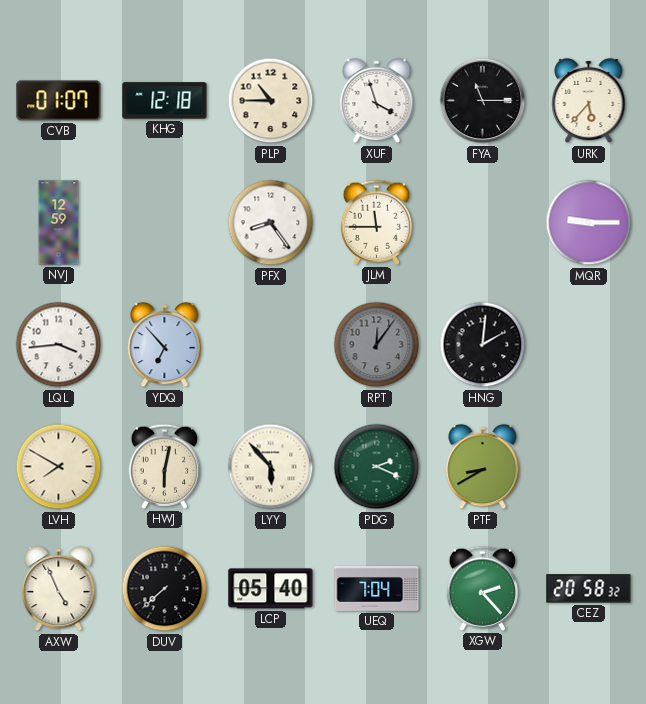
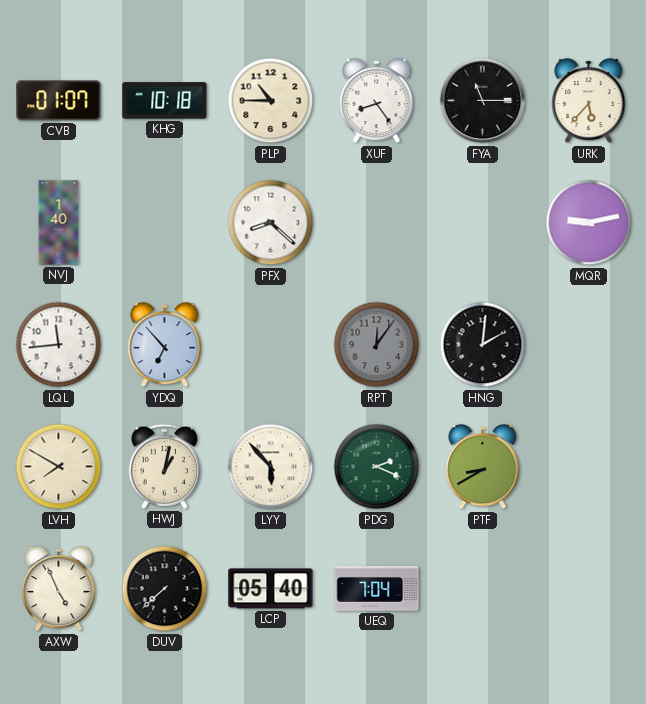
KHG: 12:18 -> 10:18 (165, 101)
XUF: 3:57 -> 8:24 (377, 101)
NVJ: 12:59 -> 1:40 (59, 223)
PFX: 8:24 -> 8:22 (271, 223)
JLM: 11:45 -> none (376, 222)
MQR: 9:15 -> 9:13 (589, 223)
LQL: 3:44 -> 11:44 (59, 345)
HWJ: 6:02 -> 1:02 (164, 466)
XGW: 2:23 -> none (482, 588)
CEZ: 20:58 -> none (589, 589)
